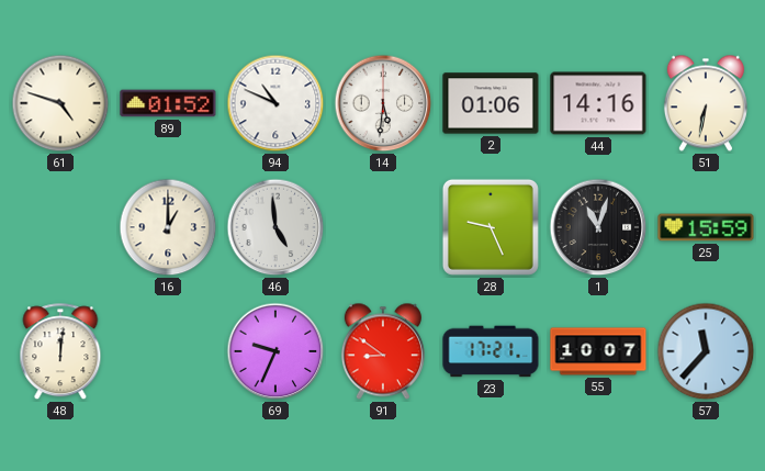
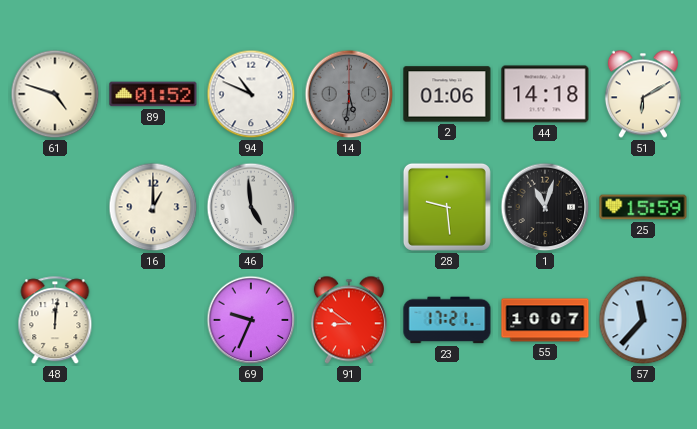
14 dial: white -> grey (349, 94)
44: 14:16 -> 14:18 (545, 94)
51: 6:32 -> 6:10 (643, 94)
28: 9:26 -> 9:29 (447, 207)
